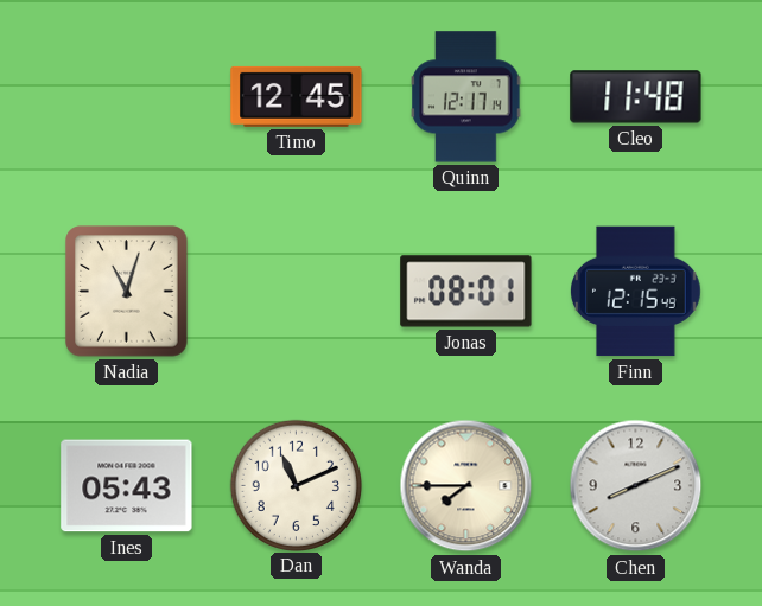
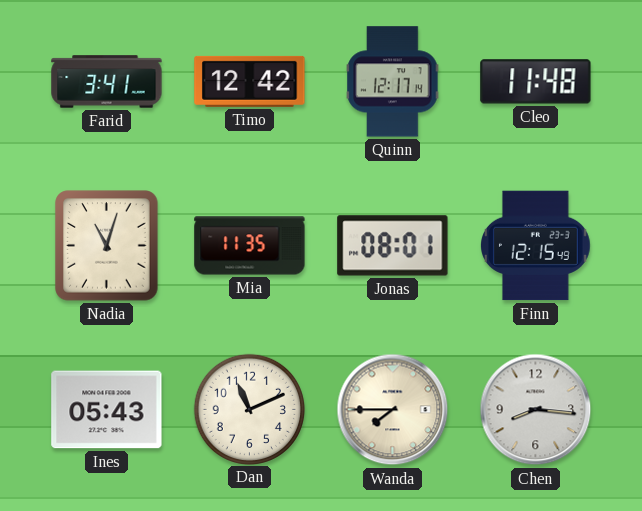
Farid: none -> 3:41 (107, 82)
Timo: 12:45 -> 12:42 (250, 81)
Mia: none -> 11:35 (250, 246)
Chen: 8:11 -> 8:16 (536, 410)
